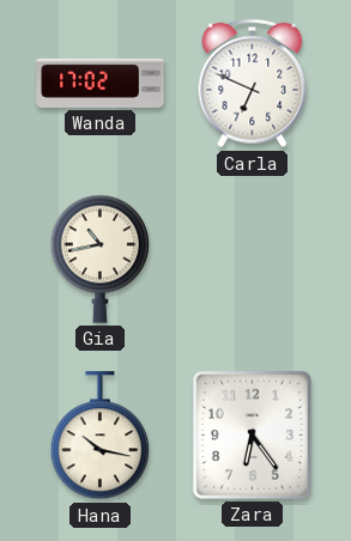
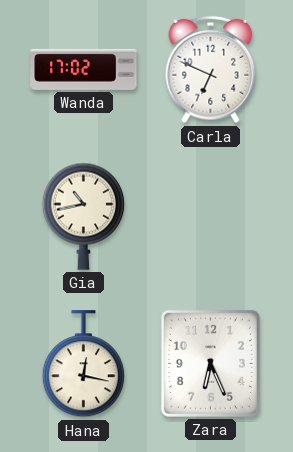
Hana: 10:17 -> 12:17 (83, 364)
Zara: 6:24 -> 6:26 (210, 363)
